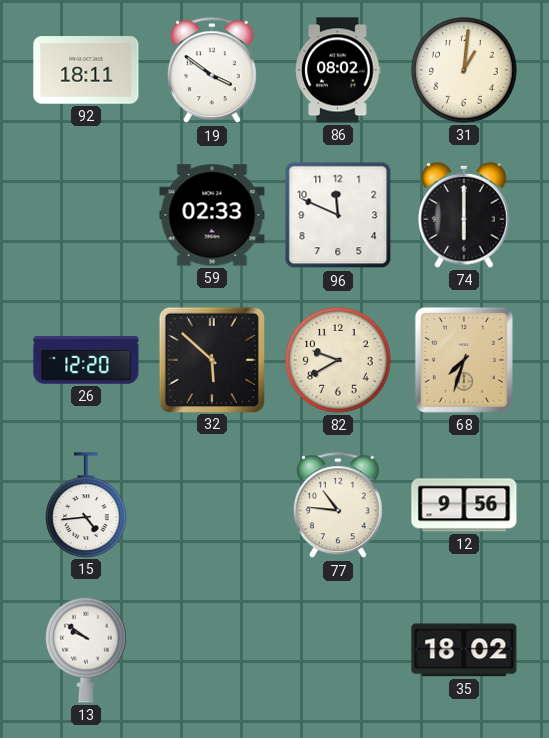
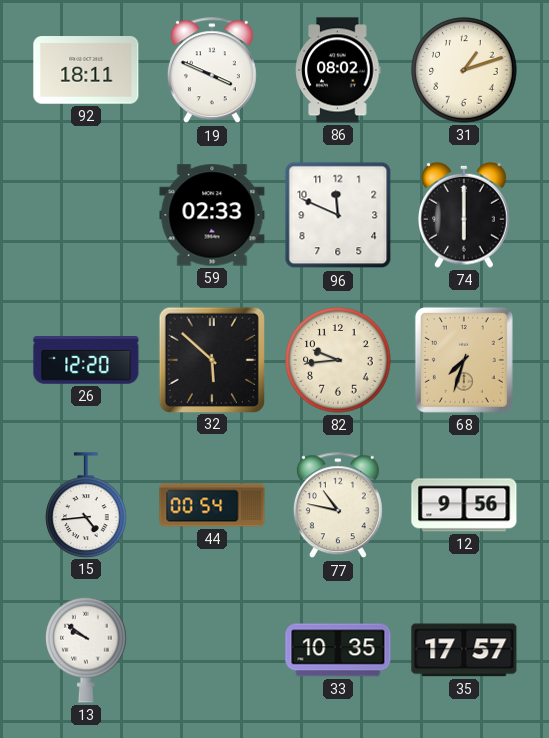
19: 3:51 -> 3:49 (212, 71)
31: 1:01 -> 1:12 (464, 70)
82: 9:40 -> 9:44 (338, 360)
44: none -> 00:54 (212, 505)
77: 10:46 -> 10:47 (338, 506)
33: none -> 10:35 (338, 650)
35: 18:02 -> 17:57 (464, 650)
